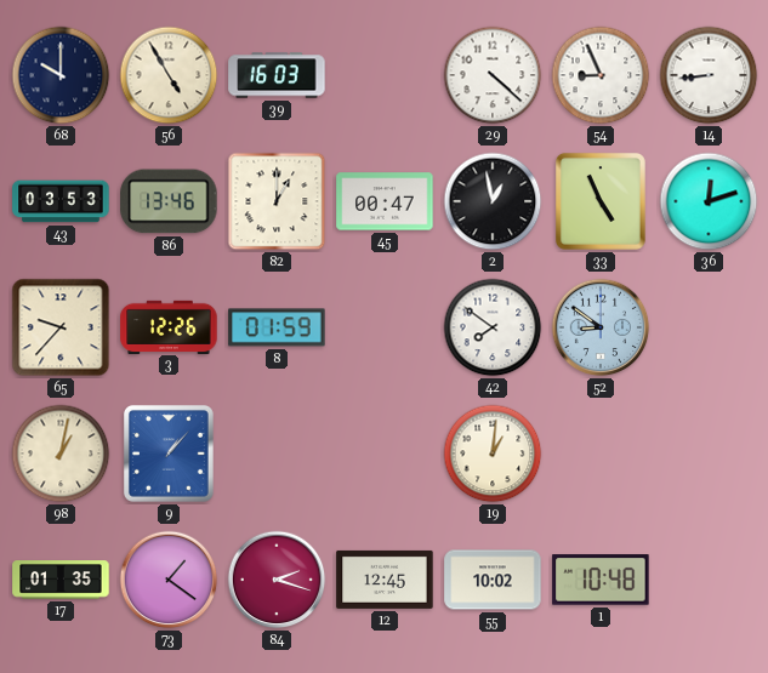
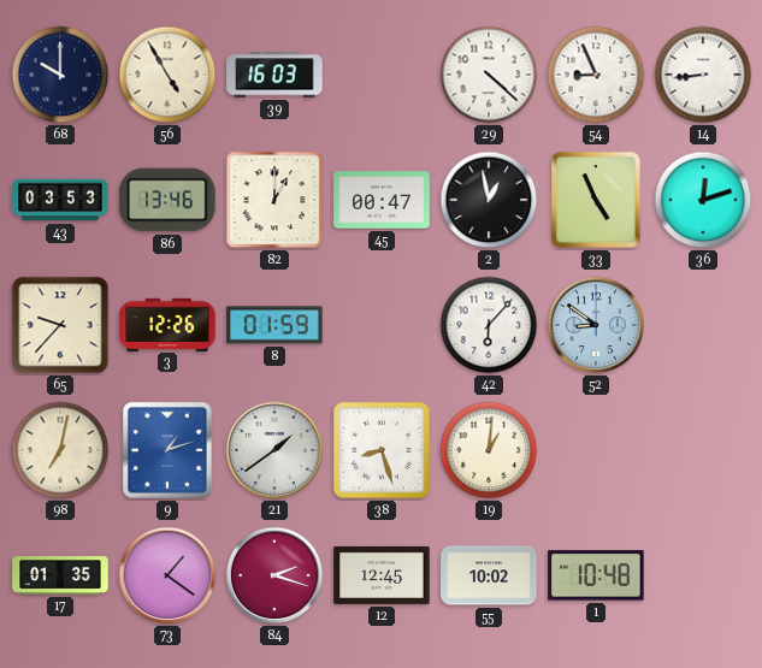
42: 7:51 -> 6:07 (489, 325)
98: 1:02 -> 7:02 (60, 450)
9: 1:07 -> 1:12 (167, 450)
21: none -> 1:39 (274, 450)
38: none -> 8:27 (382, 450)
